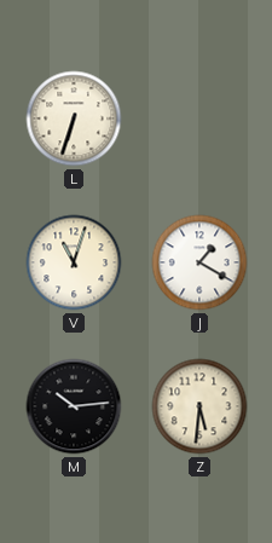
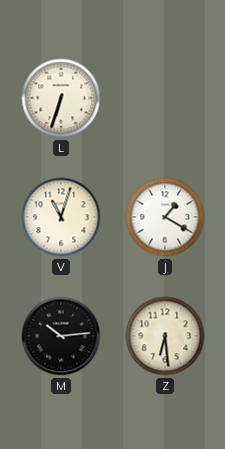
Z: 5:31 -> 6:29 (165, 336)
